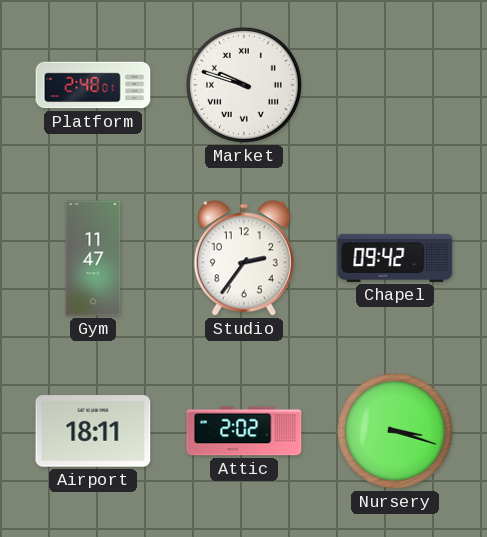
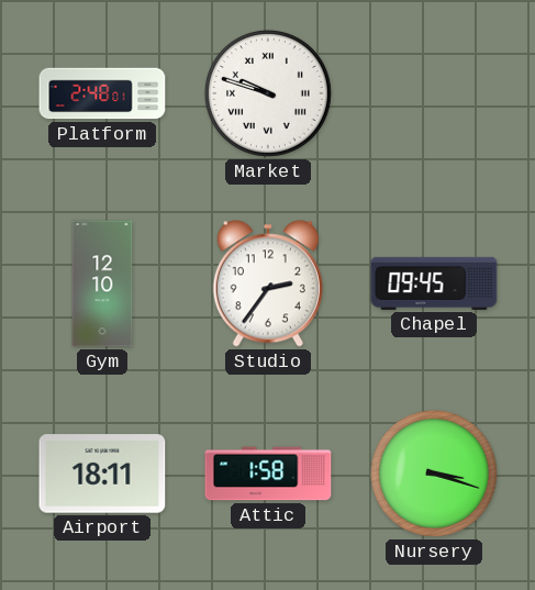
Gym: 11:47 -> 12:10 (102, 283)
Chapel: 09:42 -> 09:45 (434, 283)
Attic: 2:02 -> 1:58 (268, 474)
